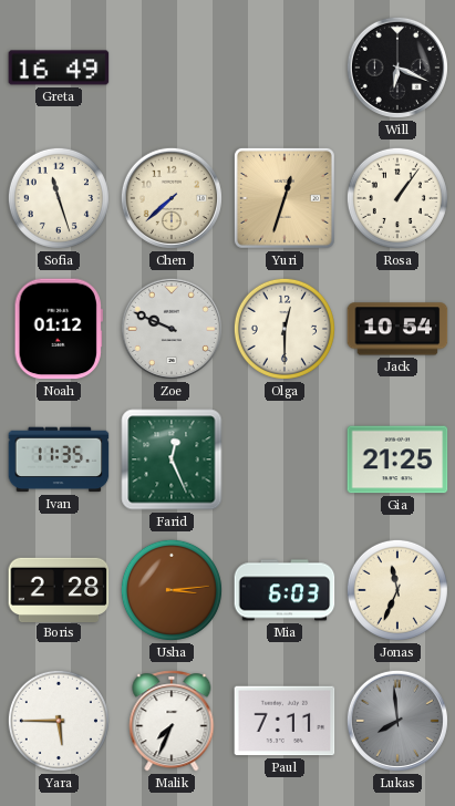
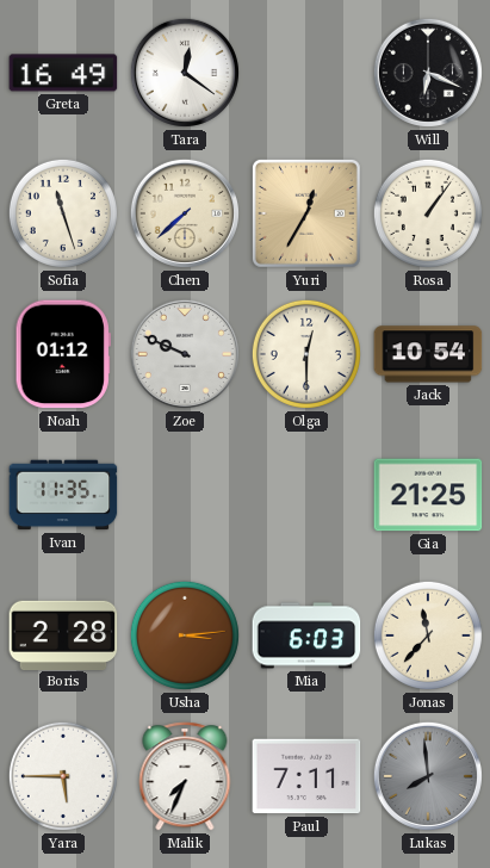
Tara: none -> 12:21 (185, 73)
Yuri: 12:33 -> 12:35 (306, 213)
Farid: 12:26 -> none (172, 459)
Jonas: 11:34 -> 11:37 (428, 635)
